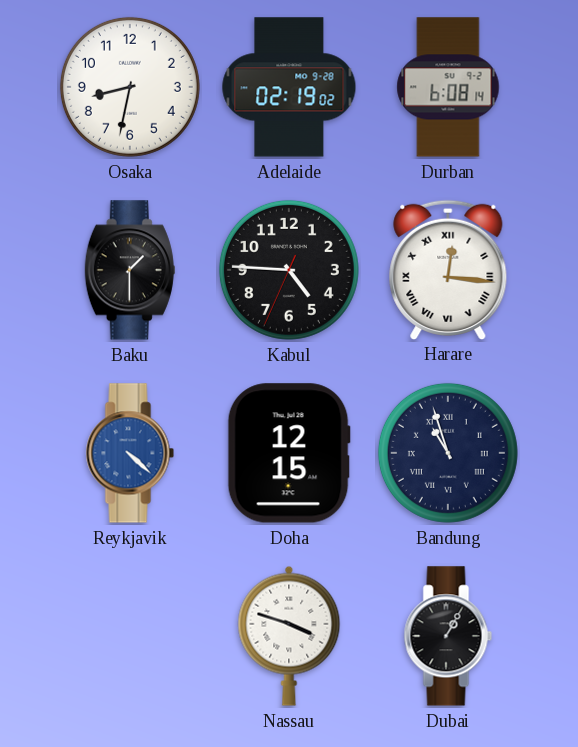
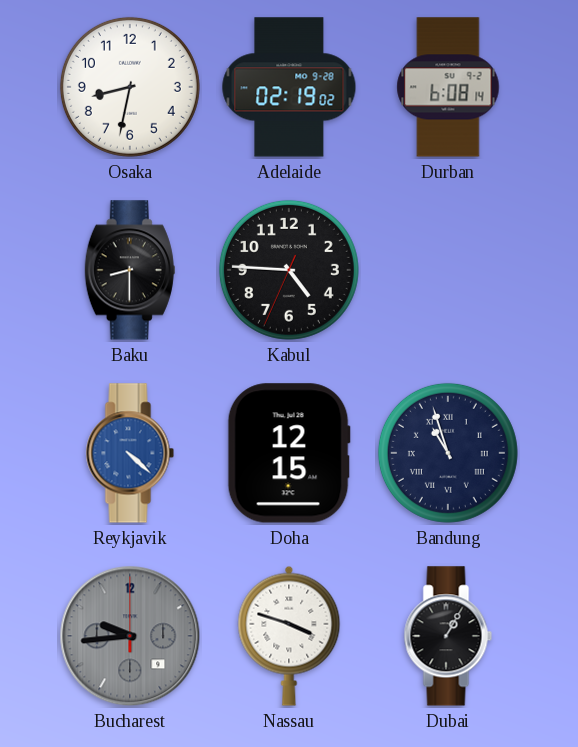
Baku: 1:30 -> 8:30 (130, 270)
Harare: 12:16 -> none (448, 269)
Bucharest: none -> 9:44 (130, 636)
